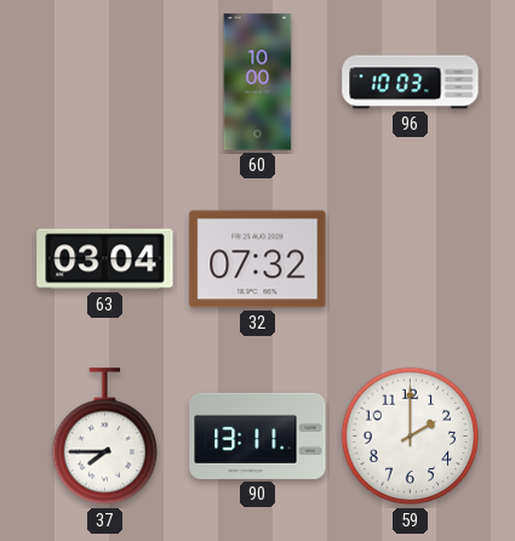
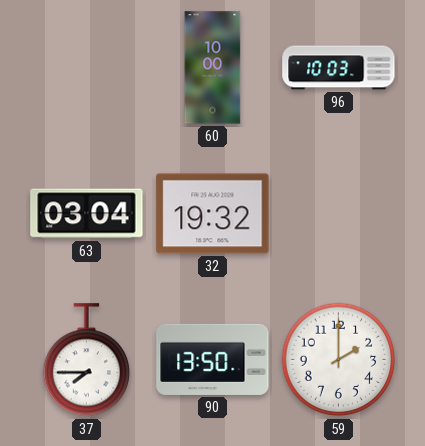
32: 07:32 -> 19:32 (213, 214)
90: 13:11 -> 13:50 (213, 359)
